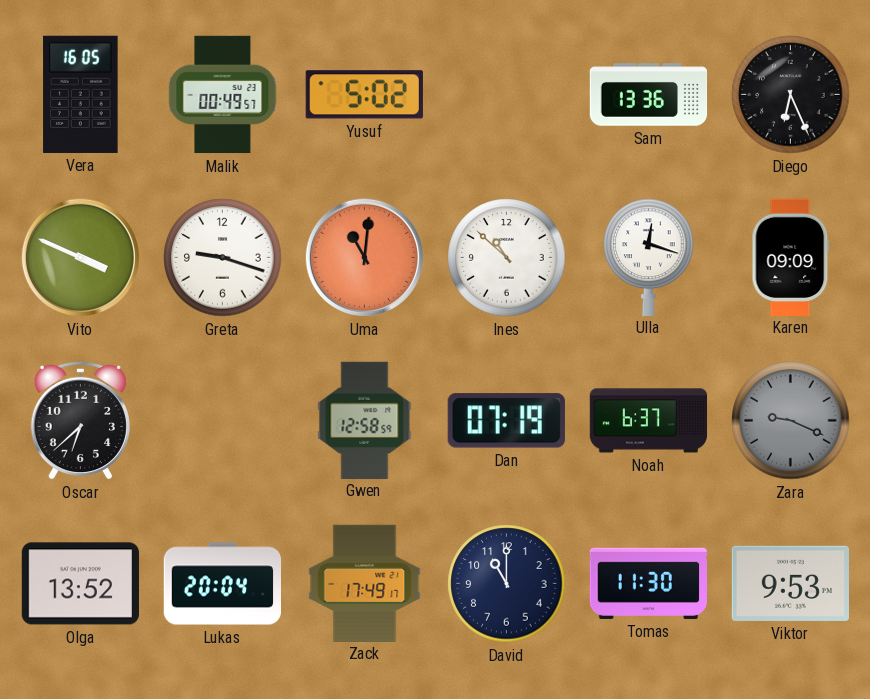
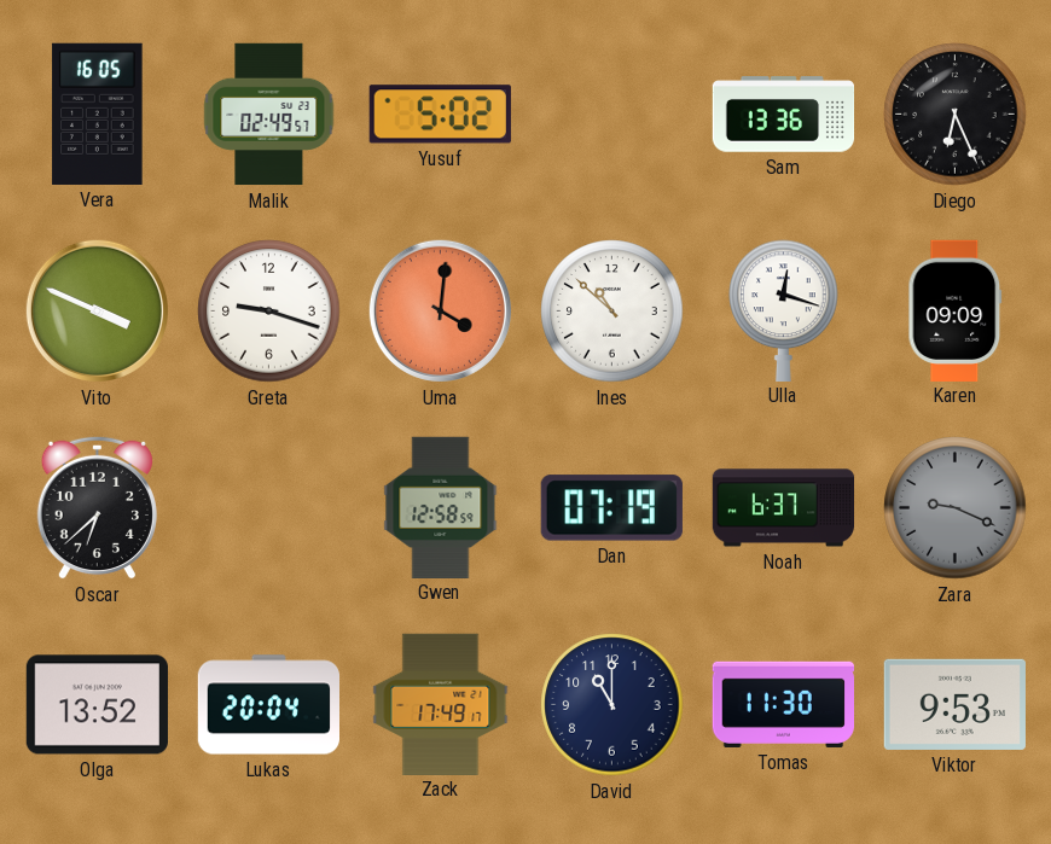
Malik: 00:49 -> 02:49 (269, 115)
Uma: 11:01 -> 4:01 (440, 310)
